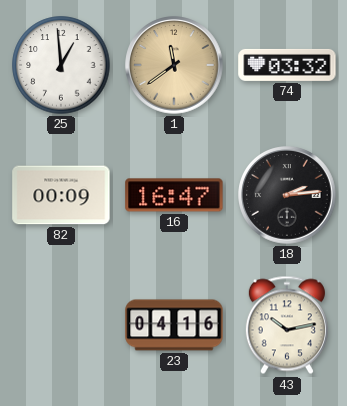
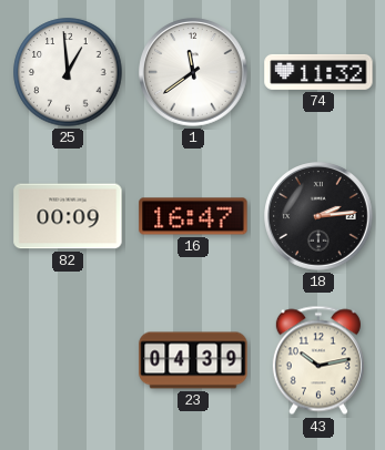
1 dial: champagne -> white (193, 72)
74: 03:32 -> 11:32 (318, 72)
23: 04:16 -> 04:39 (193, 360)
